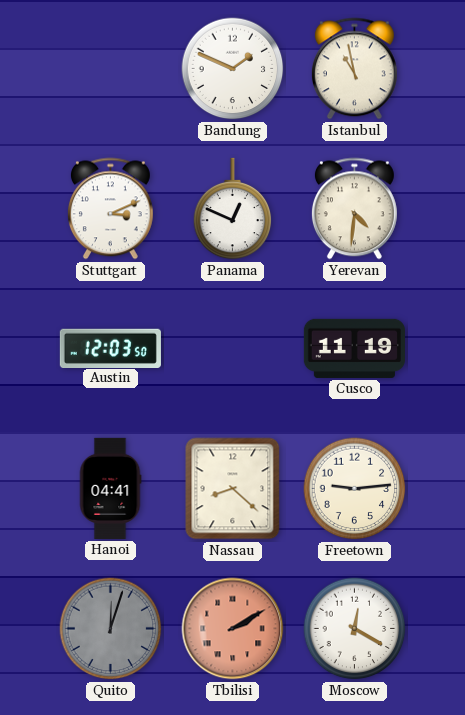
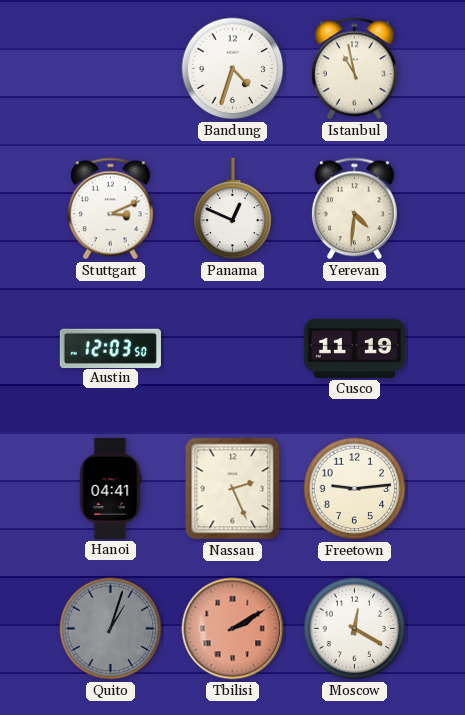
Bandung: 1:49 -> 4:33 (233, 69)
Nassau: 8:22 -> 2:26 (233, 489)
Quito: 12:03 -> 1:03 (111, 629)
